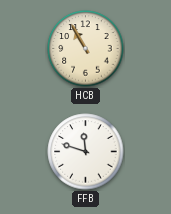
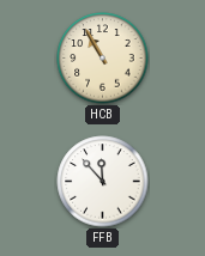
FFB: 11:48 -> 11:53 (103, 182)
